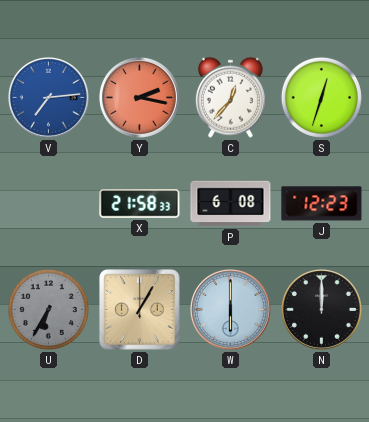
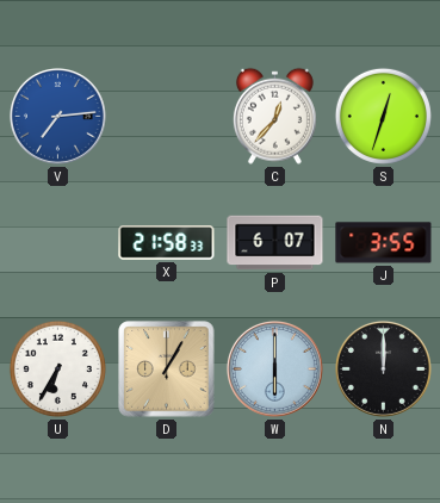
Y: 2:17 -> none (139, 97)
P: 6:08 -> 6:07 (275, 243)
J: 12:23 -> 3:55 (384, 243)
U dial: grey -> white (57, 368)
